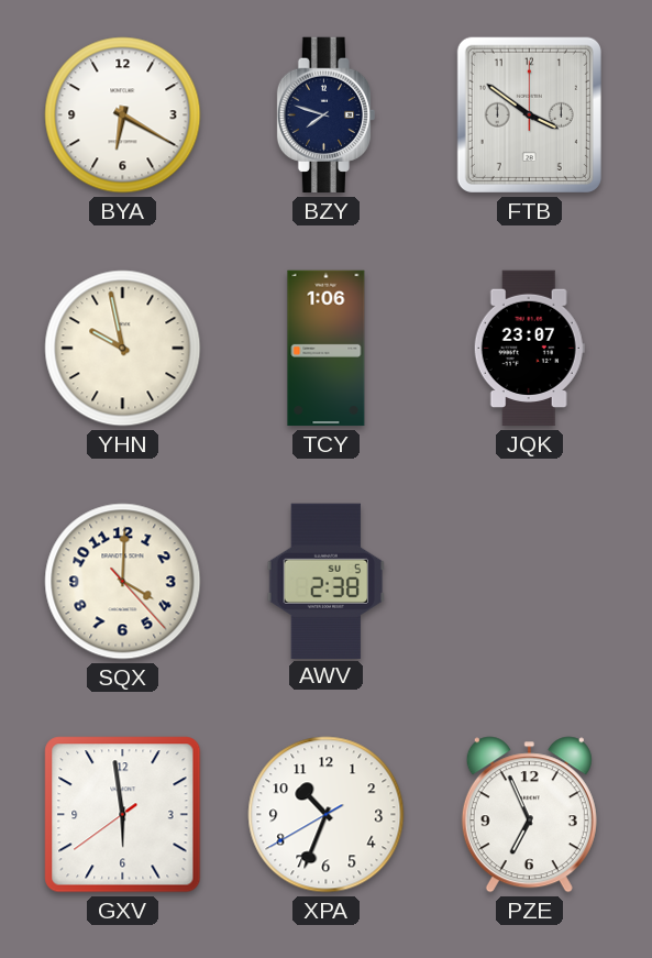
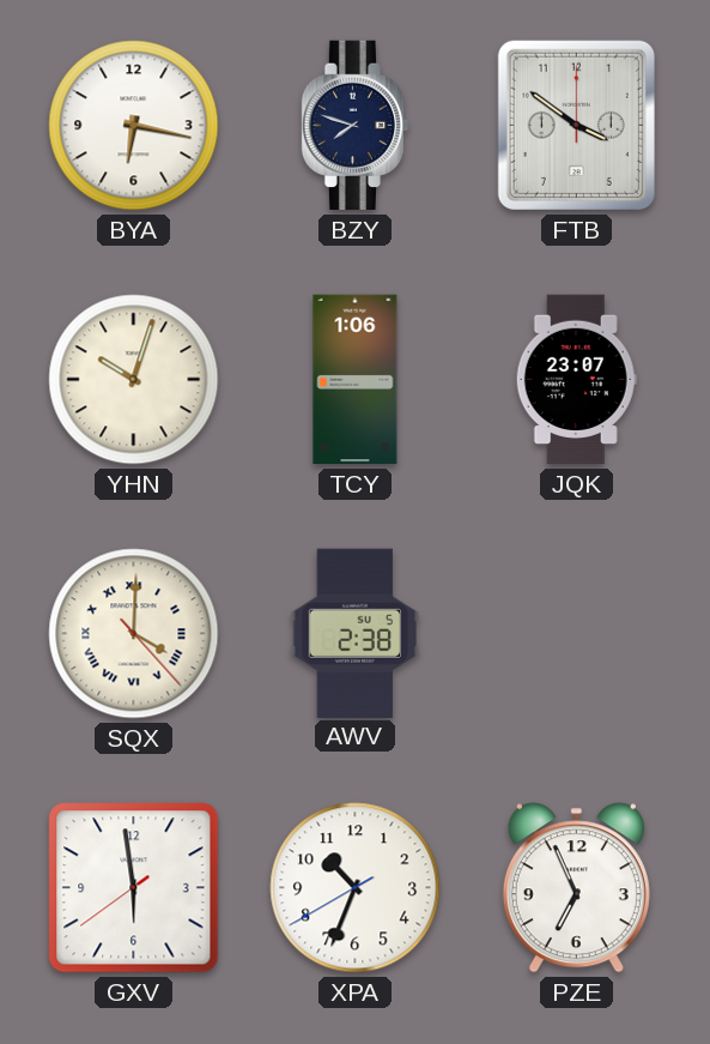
BYA: 6:20 -> 6:17 (134, 126)
YHN: 9:58 -> 10:03 (134, 380)
SQX numerals: Arabic -> Roman (134, 634)
